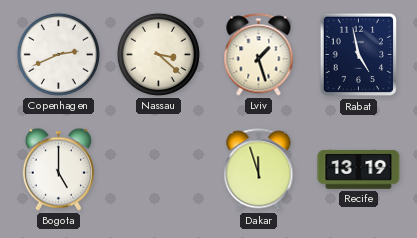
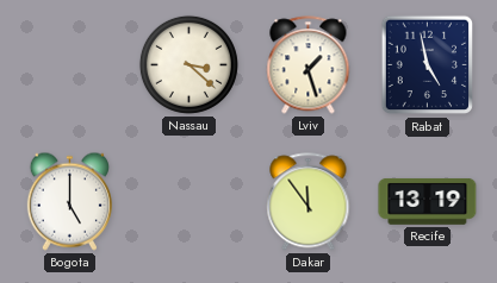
Copenhagen: 2:41 -> none (58, 54)
Dakar: 11:57 -> 11:54 (309, 202)
